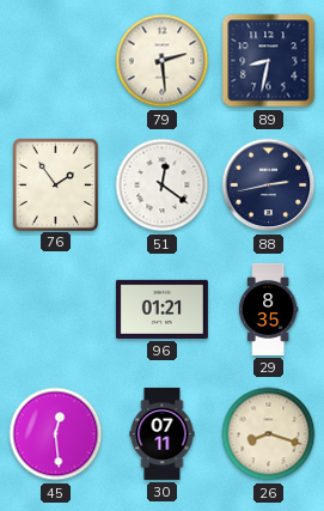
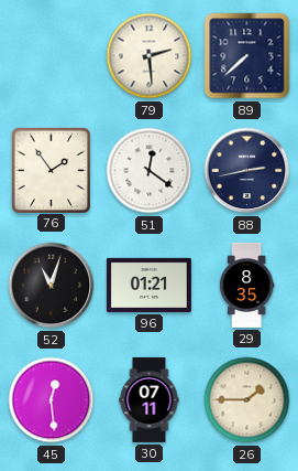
89: 8:32 -> 7:38 (247, 56)
52: none -> 11:03 (52, 286)
26: 8:18 -> 1:45 (247, 400)
